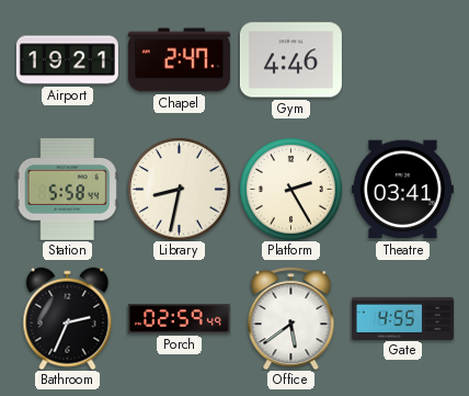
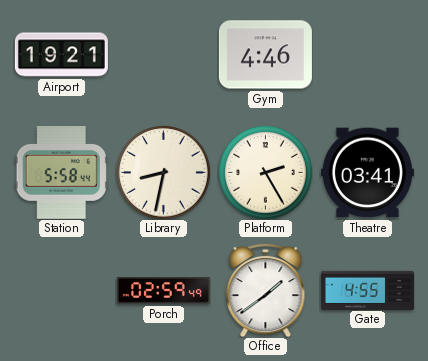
Chapel: 2:47 -> none (179, 60)
Bathroom: 2:34 -> none (68, 318)
Office: 5:39 -> 1:39 (266, 290)
